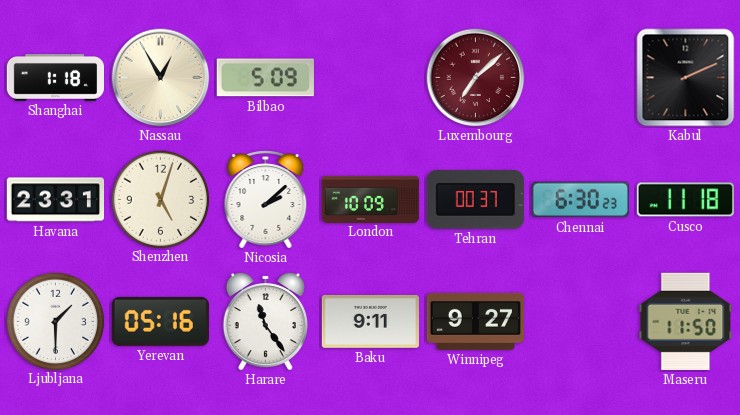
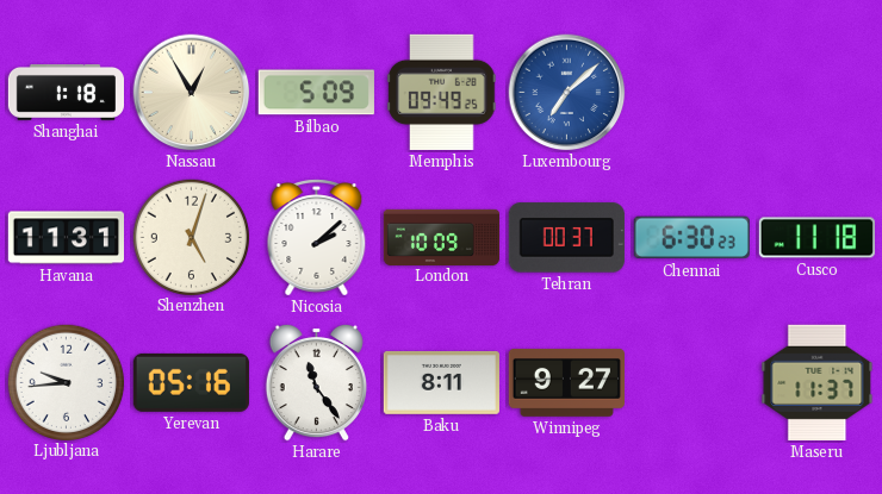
Memphis: none -> 09:49 (442, 92)
Luxembourg dial: burgundy -> blue (567, 93)
Kabul: 2:11 -> none (686, 78)
Havana: 23:31 -> 11:31 (66, 238)
Ljubljana: 1:30 -> 9:44 (66, 382)
Baku: 9:11 -> 8:11 (441, 382)
Maseru: 11:50 -> 11:37 (818, 382)
